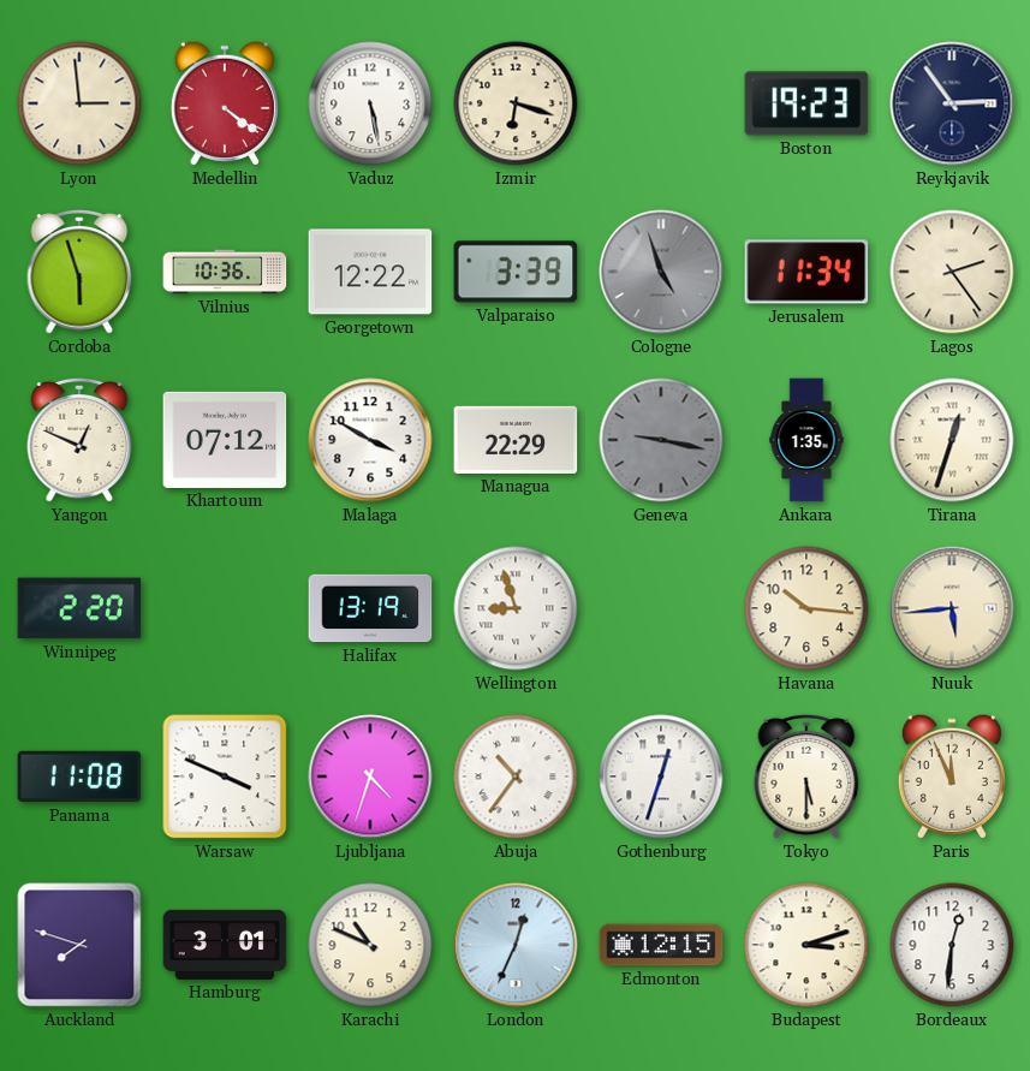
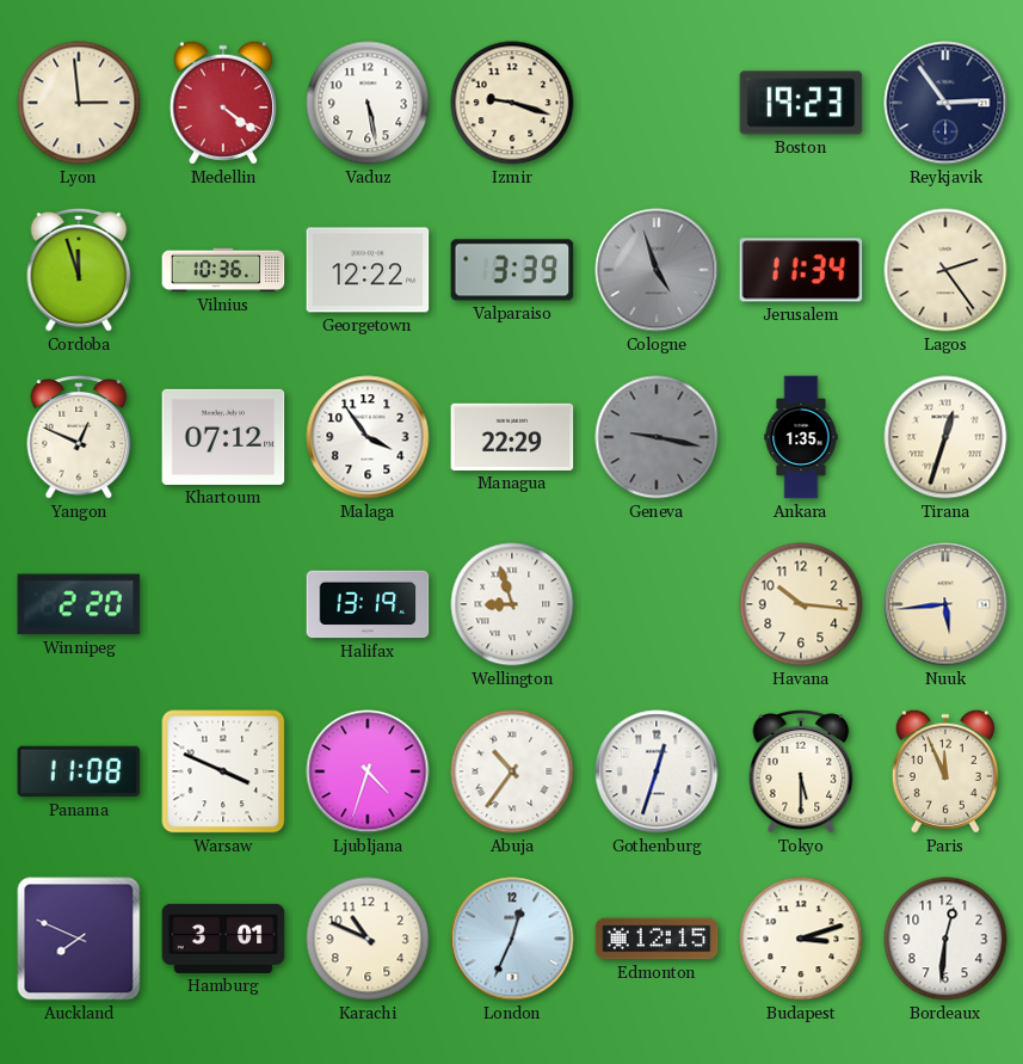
Izmir: 6:18 -> 9:18 (512, 103)
Cordoba: 5:57 -> 11:57 (79, 271)
Malaga: 3:50 -> 3:54 (368, 437)
Auckland: 7:48 -> 7:49 (79, 939)
